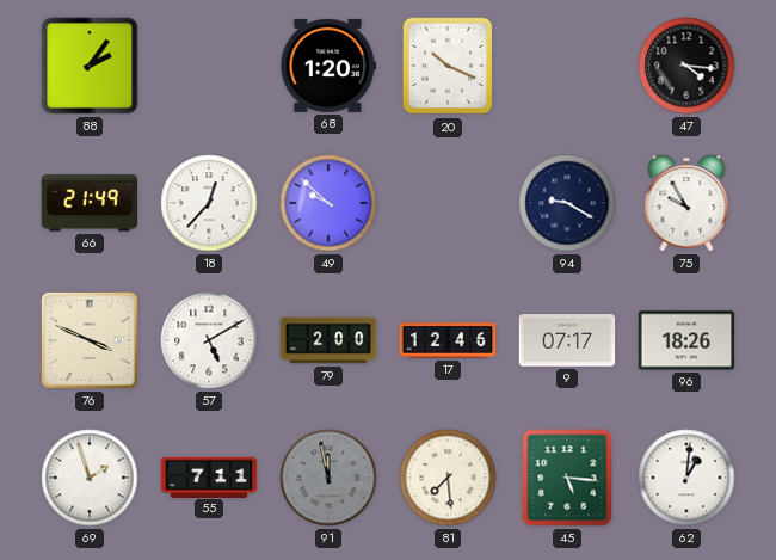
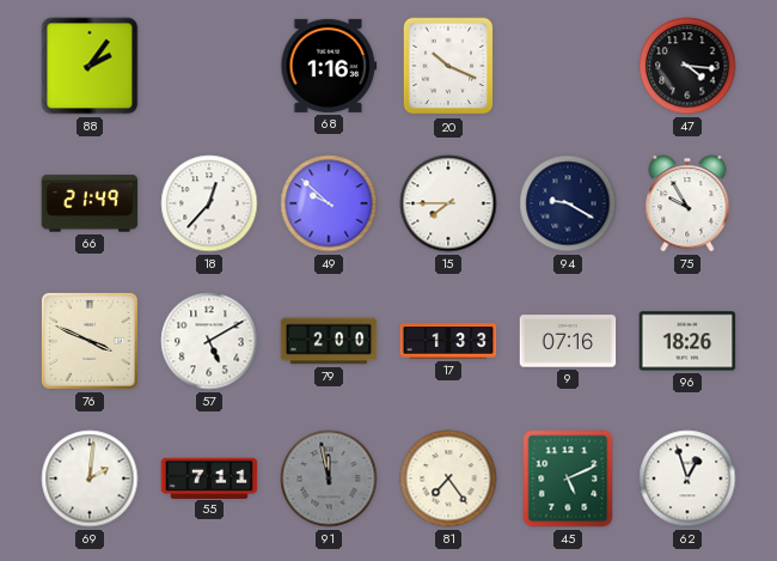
68: 1:20 -> 1:16 (329, 66)
15: none -> 7:45 (448, 203)
17: 12:46 -> 1:33 (448, 341)
9: 07:17 -> 07:16 (568, 341)
69: 1:57 -> 2:01 (90, 478)
81: 7:29 -> 7:24 (448, 478)
45: 5:16 -> 5:11 (568, 478)
62: 1:01 -> 12:57 (687, 478)
